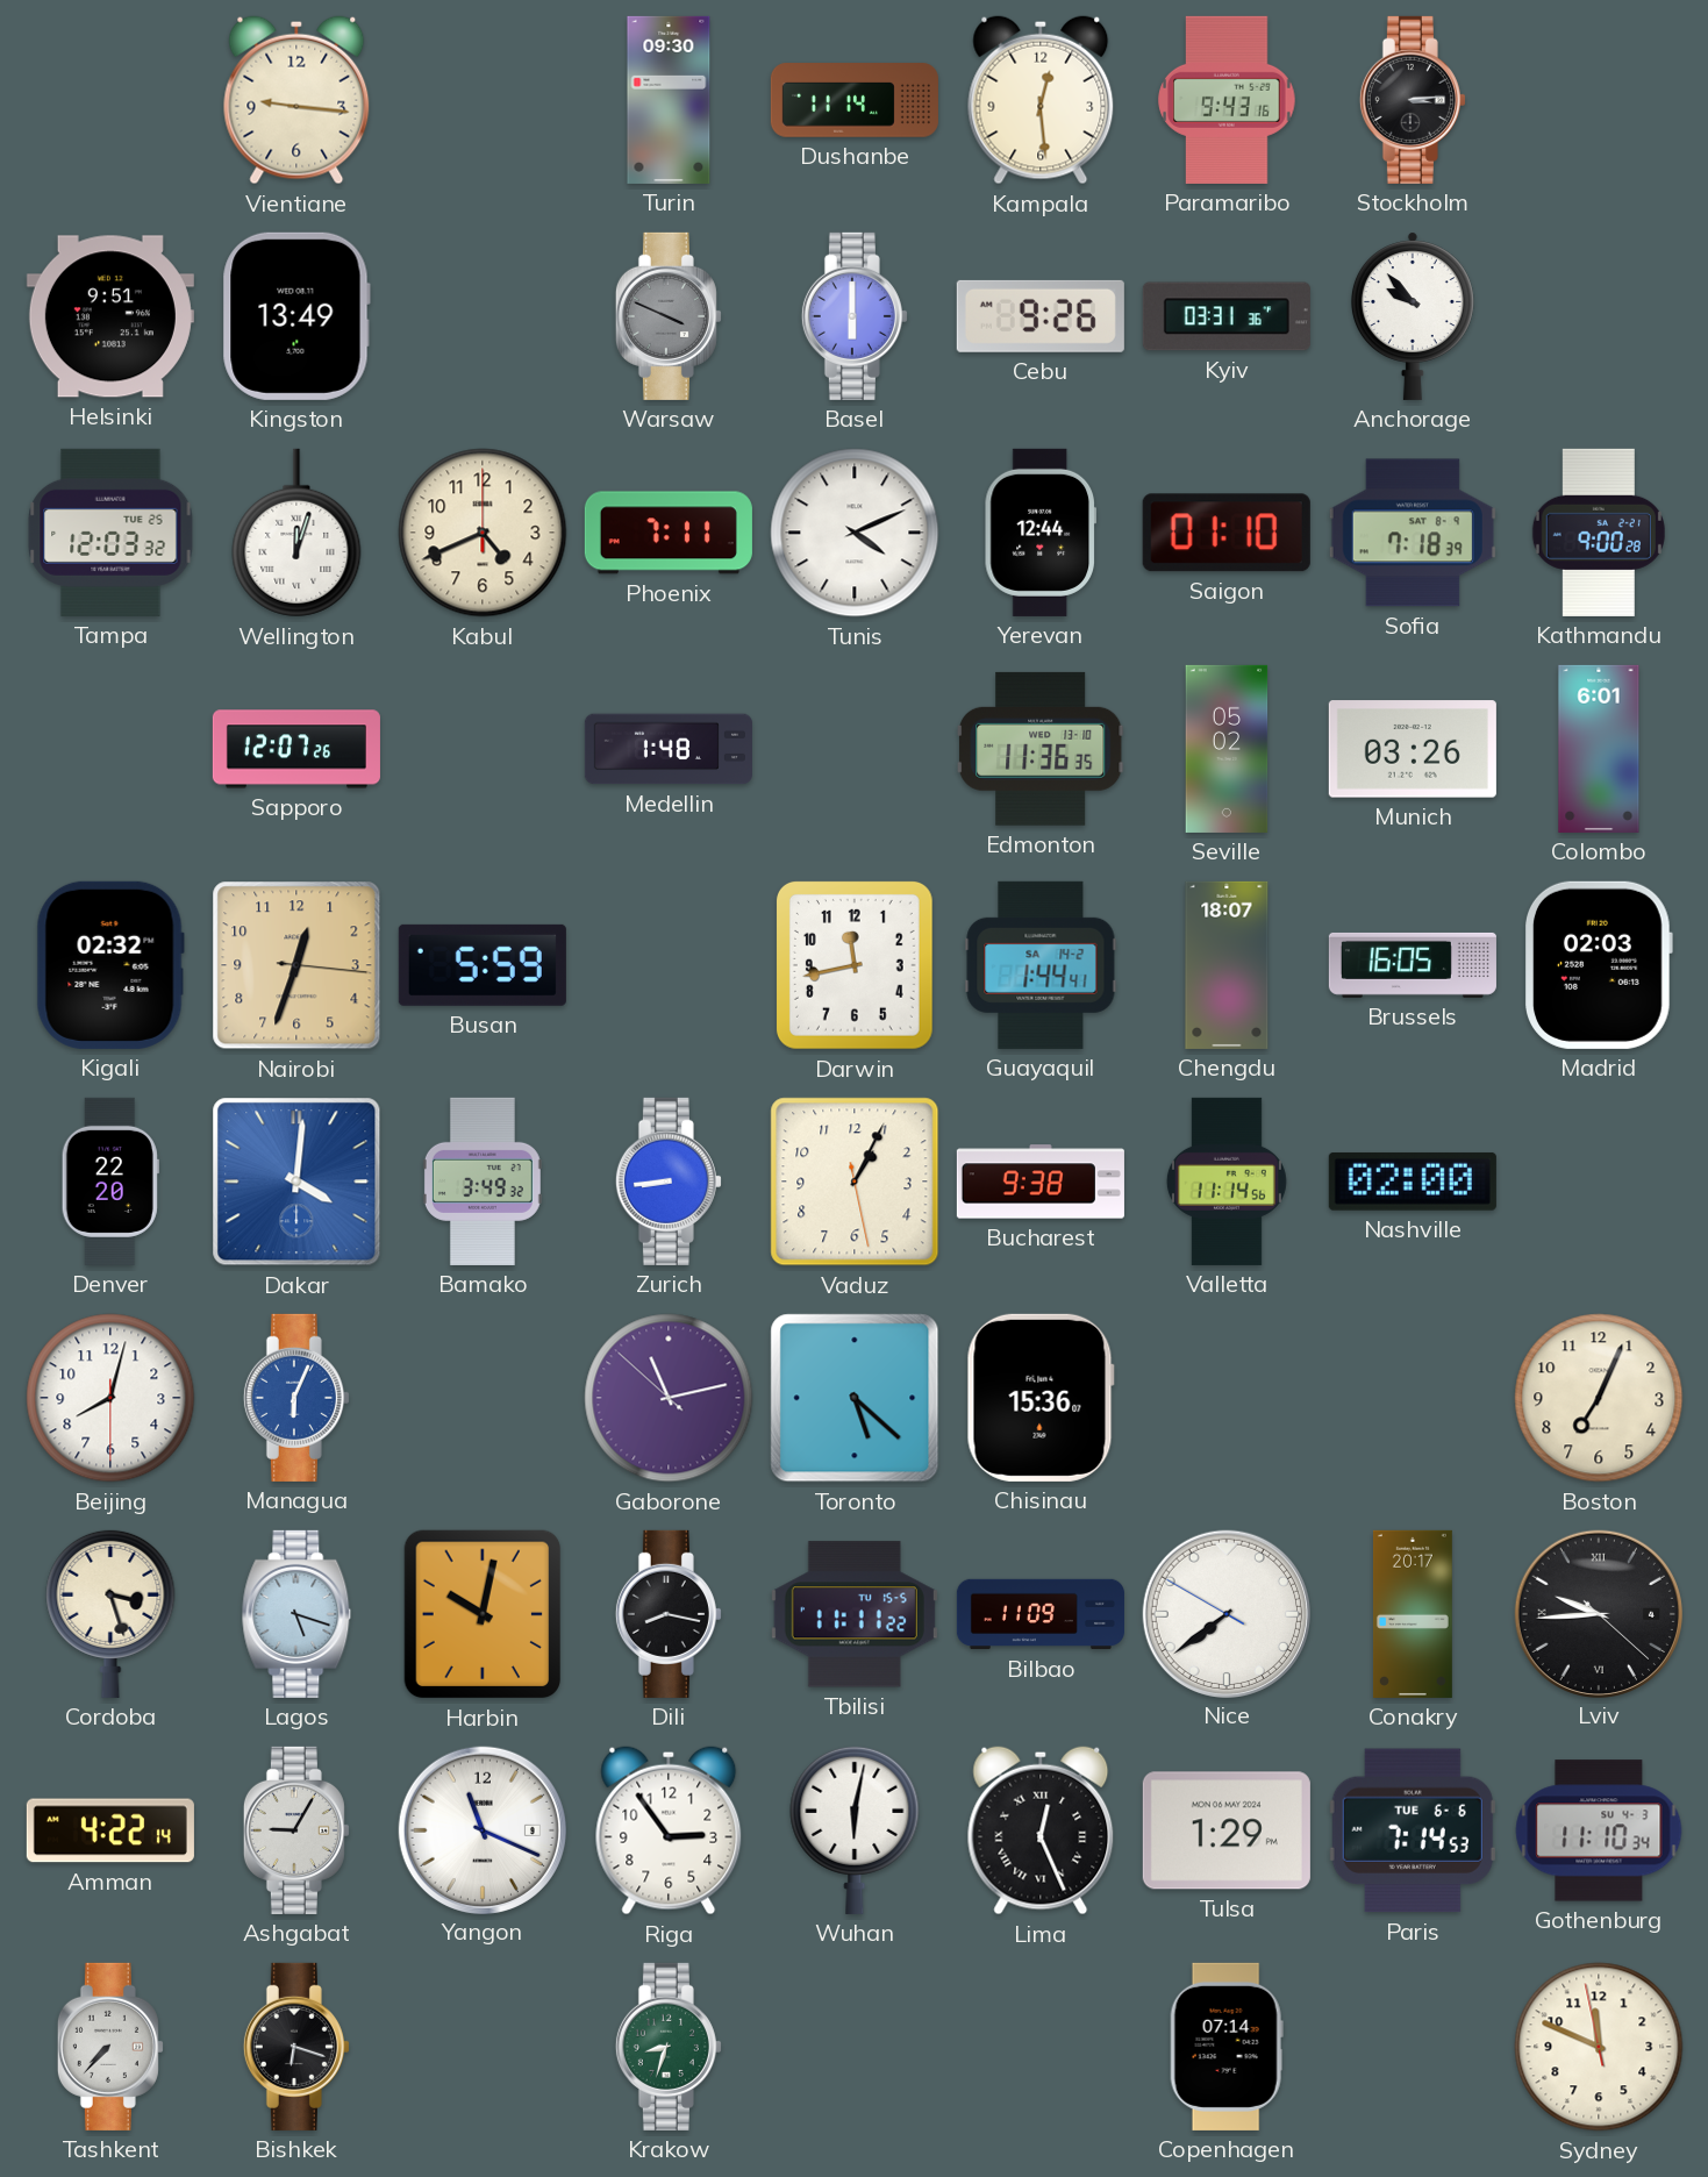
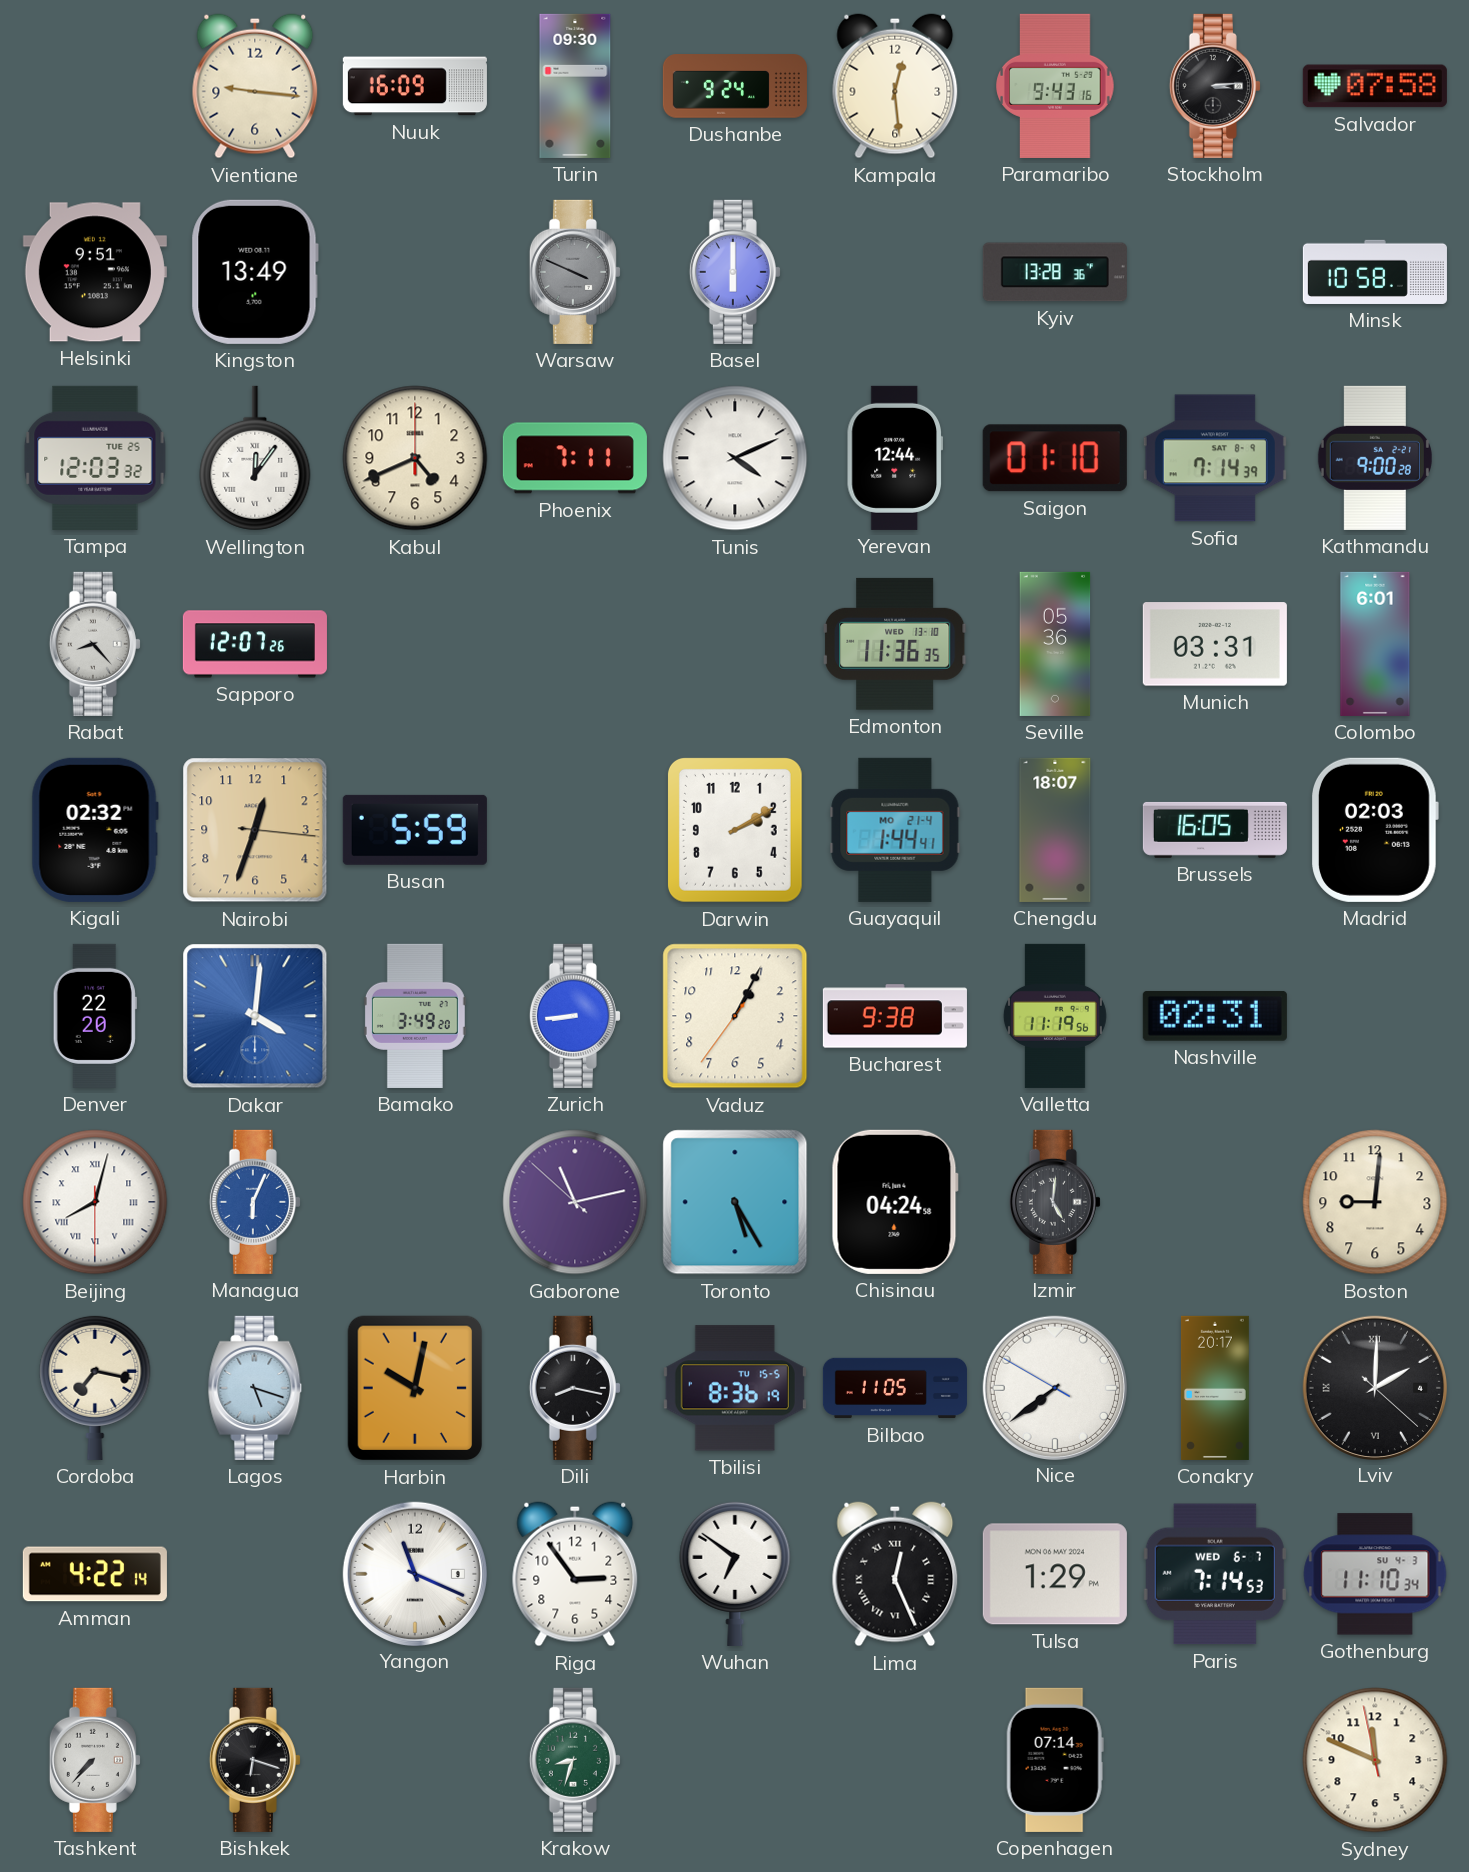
Nuuk: none -> 16:09 (415, 86)
Dushanbe: 11:14 -> 9:24 (735, 86)
Salvador: none -> 07:58 (1375, 86)
Cebu: 9:26 -> none (1041, 316)
Kyiv: 03:31 -> 13:28 (1055, 272)
Anchorage: 9:53 -> none (1413, 316)
Minsk: none -> 10:58 (1375, 272)
Wellington: 12:03 -> 12:06 (255, 458)
Sofia: 7:18 -> 7:14 (1215, 458)
Rabat: none -> 8:23 (95, 644)
Medellin: 1:48 -> none (669, 749)
Seville: 05:02 -> 05:36 (1055, 644)
Munich: 03:26 -> 03:31 (1215, 644)
Darwin: 11:43 -> 2:10 (735, 830)
Guayaquil date: SA 14-2 -> MO 21-4 (895, 830)
Bamako: 3:49:32 -> 3:49:20 (415, 1016)
Vaduz: 1:04:28 -> 1:04:36 (735, 1016)
Valletta: 11:14 -> 11:19 (1055, 1016)
Nashville: 02:00 -> 02:31 (1215, 1016)
Beijing numerals: Arabic -> Roman (95, 1202)
Toronto: 5:22 -> 5:25 (735, 1202)
Chisinau: 15:36 -> 04:24 (895, 1202)
Izmir: none -> 5:01 (1055, 1202)
Boston: 7:04 -> 9:01 (1375, 1202)
Cordoba: 3:27 -> 7:17 (95, 1387)
Tbilisi: 11:11 -> 8:36 (735, 1388)
Bilbao: 11:09 -> 11:05 (895, 1388)
Lviv: 9:44 -> 2:00 (1374, 1387)
Ashgabat: 9:05 -> none (296, 1830)
Wuhan: 6:02 -> 6:51 (735, 1573)
Paris date: TUE 6-6 -> WED 6-7 (1215, 1574)
